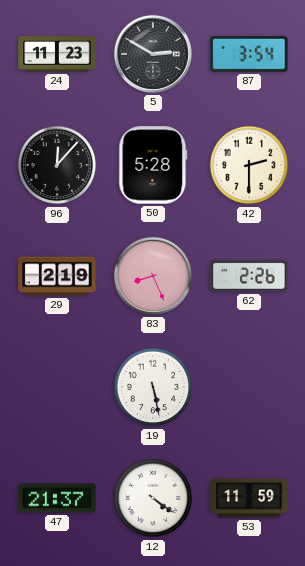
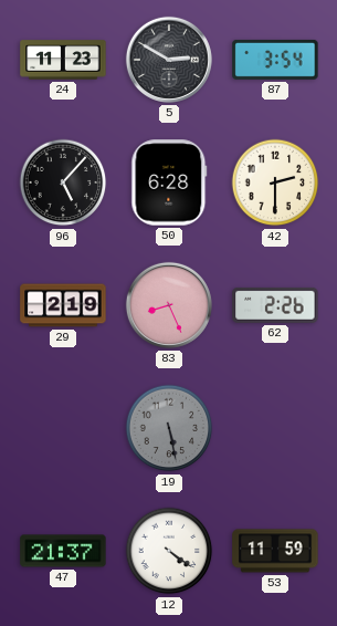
96: 12:07 -> 5:07 (63, 182)
50: 5:28 -> 6:28 (169, 182)
19 dial: white -> grey (169, 428)
